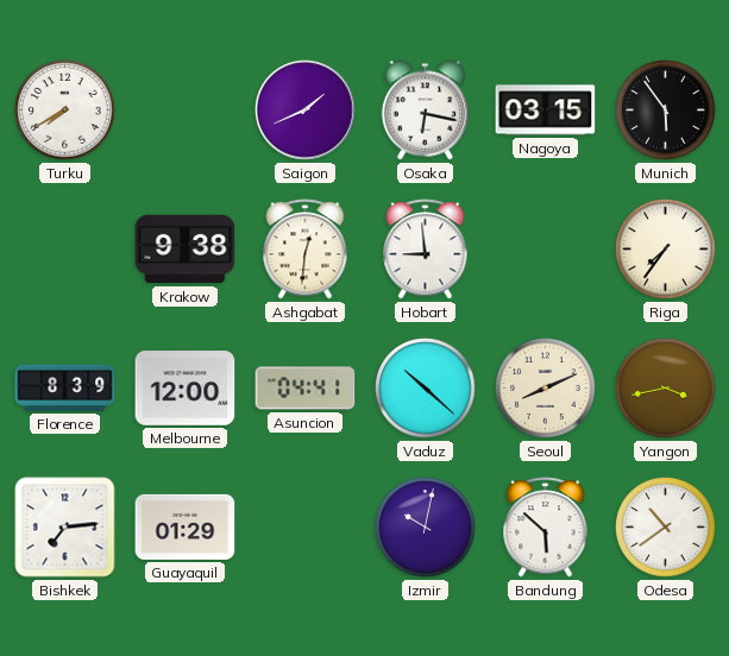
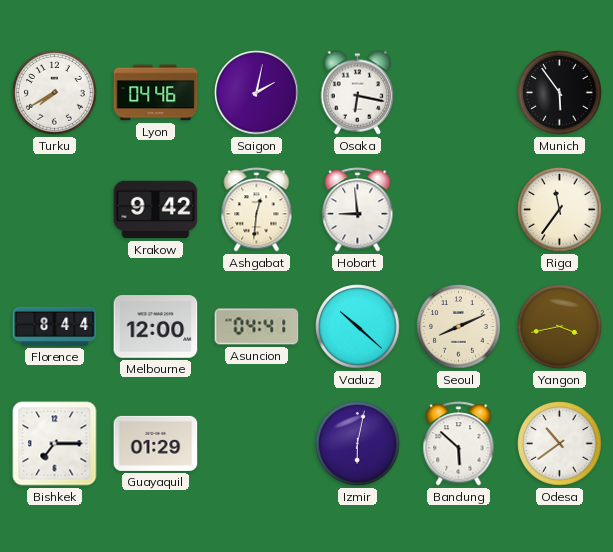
Lyon: none -> 04:46 (156, 93)
Saigon: 1:41 -> 2:02 (257, 93)
Nagoya: 03:15 -> none (546, 111)
Krakow: 9:38 -> 9:42 (156, 210)
Riga: 7:36 -> 11:36 (560, 210)
Florence: 8:39 -> 8:44 (55, 326)
Bishkek: 7:14 -> 7:15 (55, 444)
Izmir: 10:02 -> 6:02 (358, 444)
